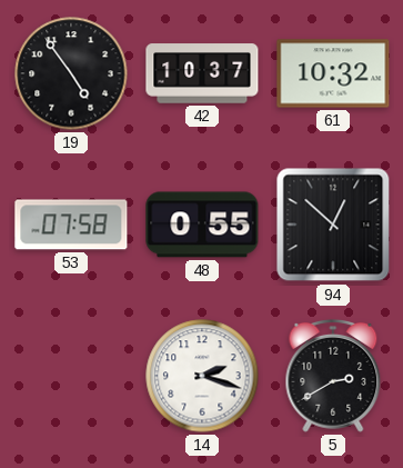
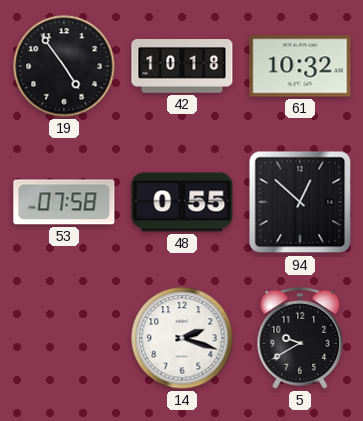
42: 10:37 -> 10:18 (182, 66)
5: 2:40 -> 9:40 (300, 338)
